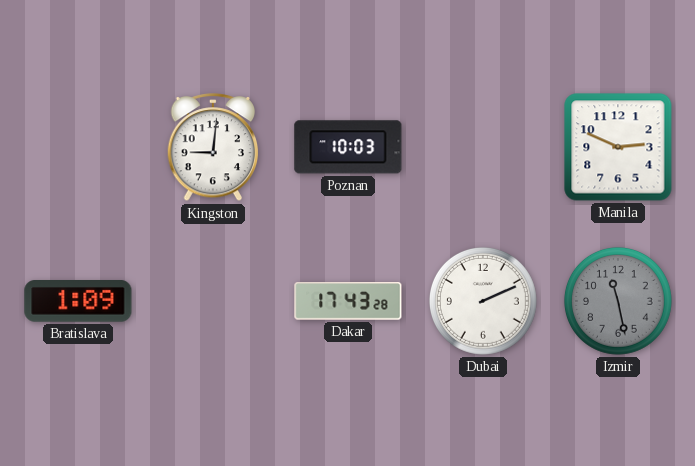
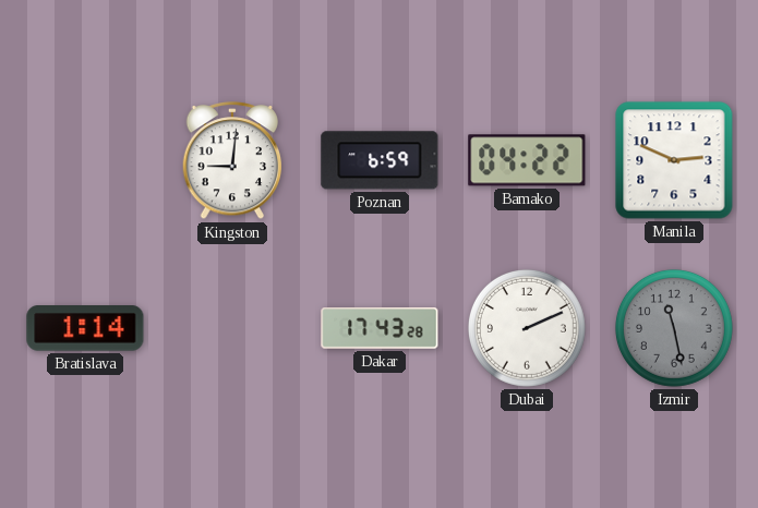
Poznan: 10:03 -> 6:59 (380, 160)
Bamako: none -> 04:22 (527, 160)
Bratislava: 1:09 -> 1:14 (85, 329)
